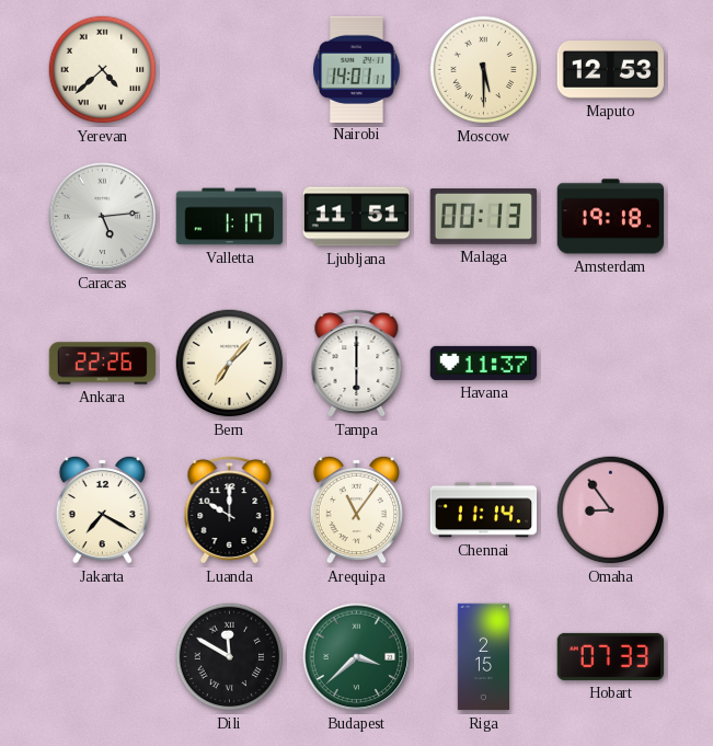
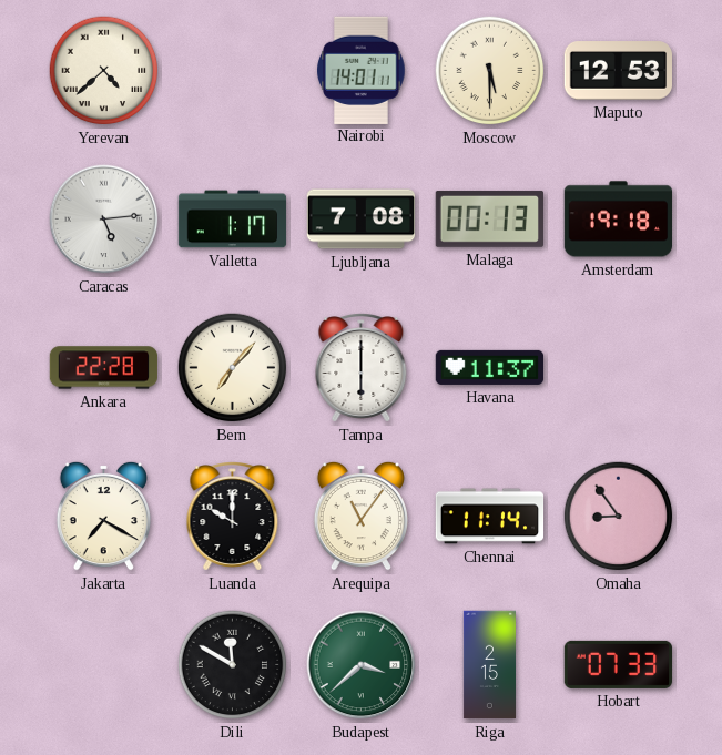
Ljubljana: 11:51 -> 7:08 (362, 220)
Ankara: 22:26 -> 22:28 (104, 368)
